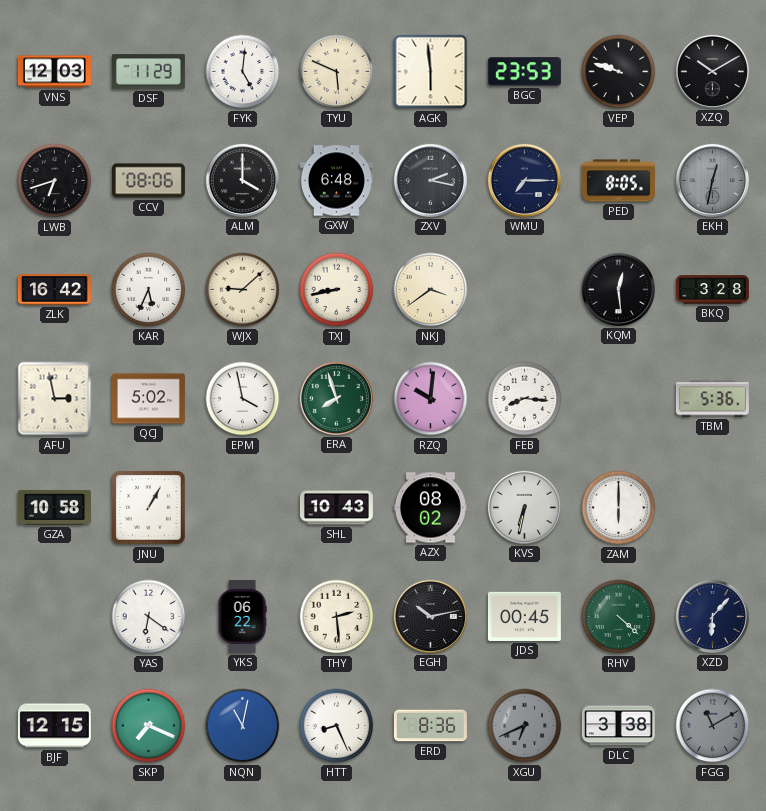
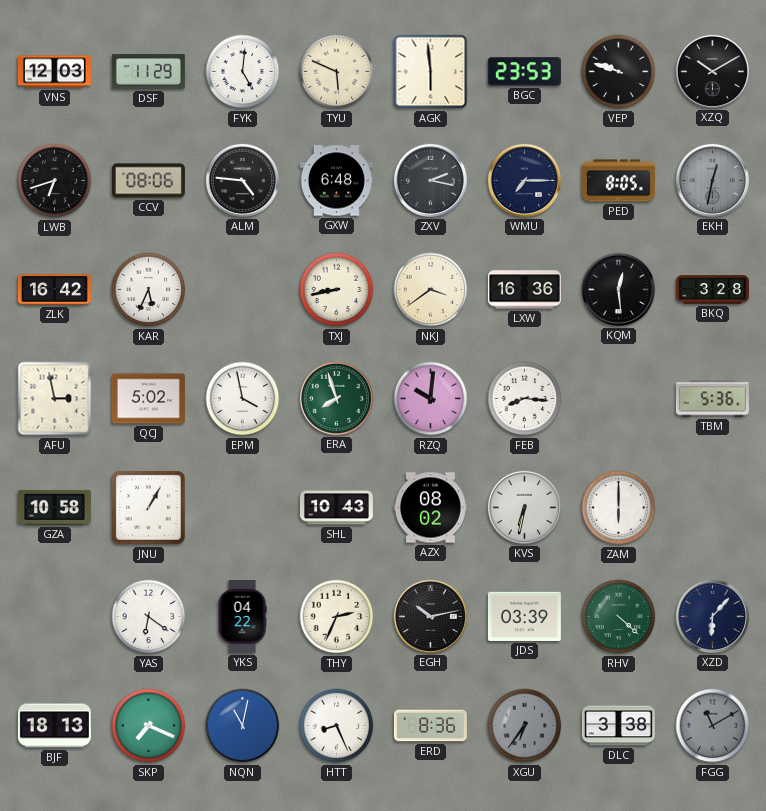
ALM: 4:00 -> 4:46 (242, 180)
WJX: 9:08 -> none (243, 290)
LXW: none -> 16:36 (524, 290)
YKS: 06:22 -> 04:22 (242, 616)
THY: 2:29 -> 2:34 (337, 617)
JDS: 00:45 -> 03:39 (524, 616)
BJF: 12:15 -> 18:13 (54, 726)
XGU: 6:41 -> 6:36 (525, 726)
